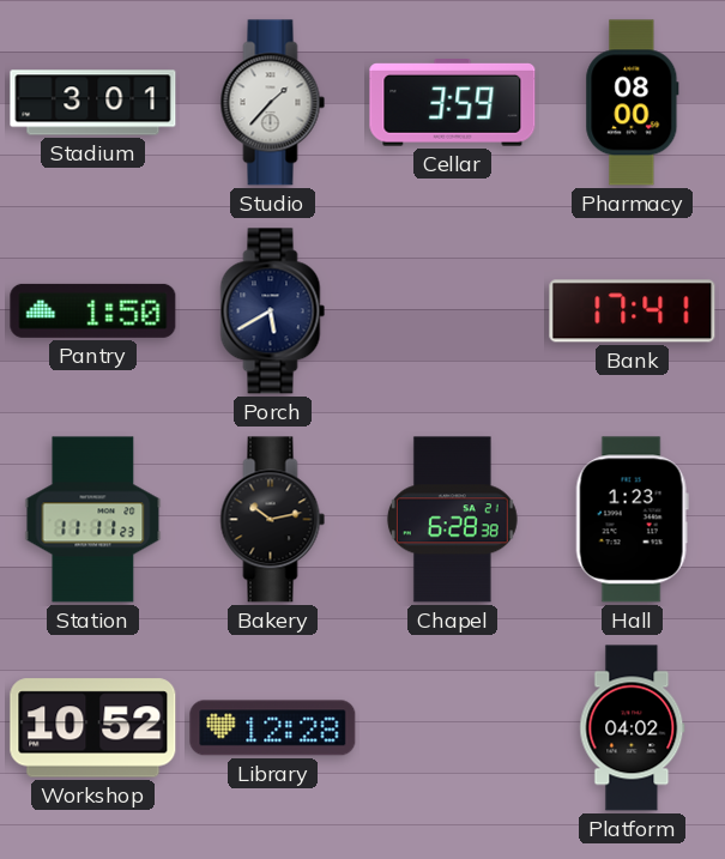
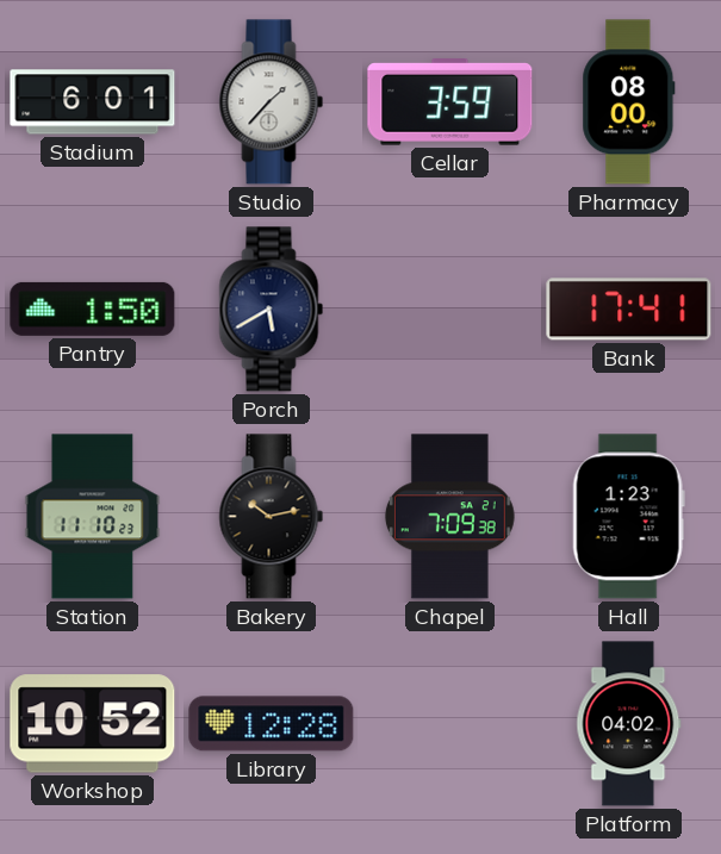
Stadium: 3:01 -> 6:01 (93, 102)
Station: 11:11 -> 11:10 (93, 517)
Chapel: 6:28 -> 7:09 (449, 517)
